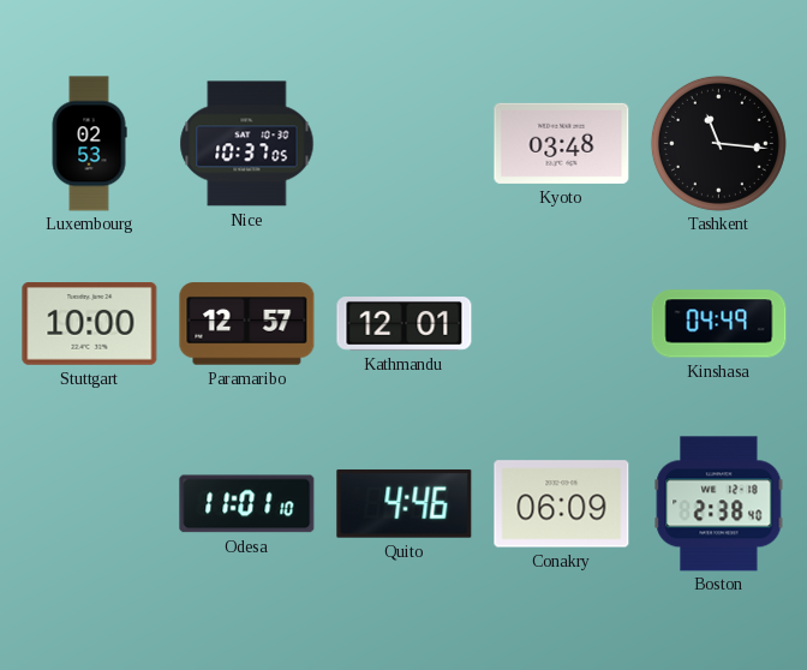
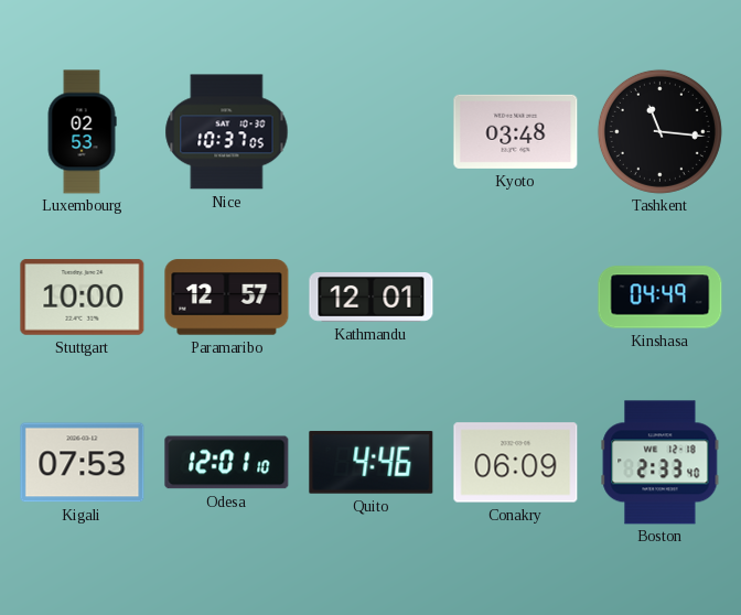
Kigali: none -> 07:53 (83, 463)
Odesa: 11:01 -> 12:01 (227, 463)
Boston: 2:38 -> 2:33 (661, 463)
